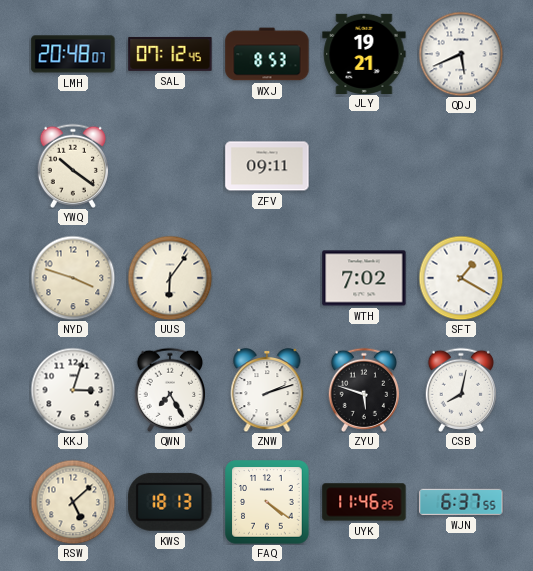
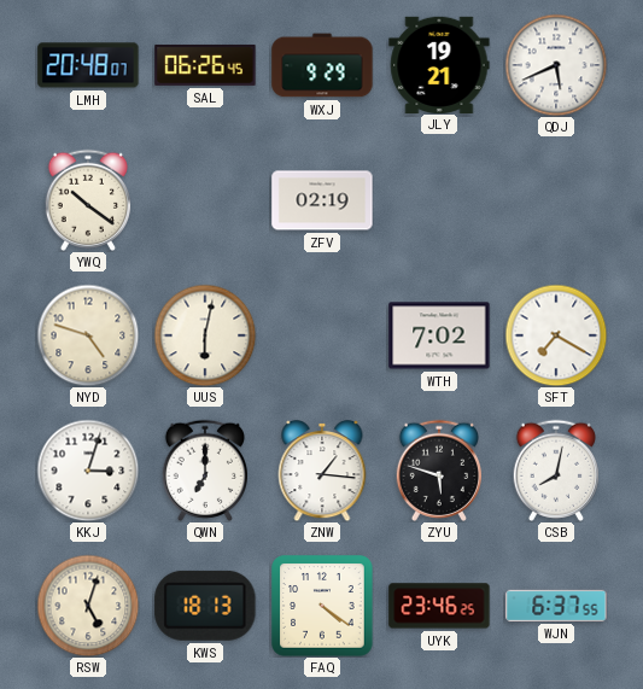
SAL: 07:12 -> 06:26 (205, 65)
WXJ: 8:53 -> 9:29 (322, 65)
ZFV: 09:11 -> 02:19 (322, 200)
NYD: 3:48 -> 4:48 (88, 335)
UUS: 6:06 -> 6:02 (205, 335)
SFT: 1:20 -> 7:20 (556, 335)
QWN: 7:25 -> 7:00 (204, 471)
ZNW: 2:12 -> 1:16 (322, 471)
RSW: 5:08 -> 5:03 (88, 606)
UYK: 11:46 -> 23:46 (439, 606)
